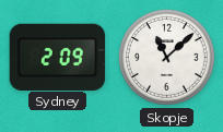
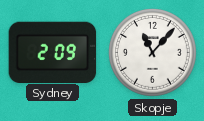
Skopje: 11:08 -> 11:07 (152, 52)
